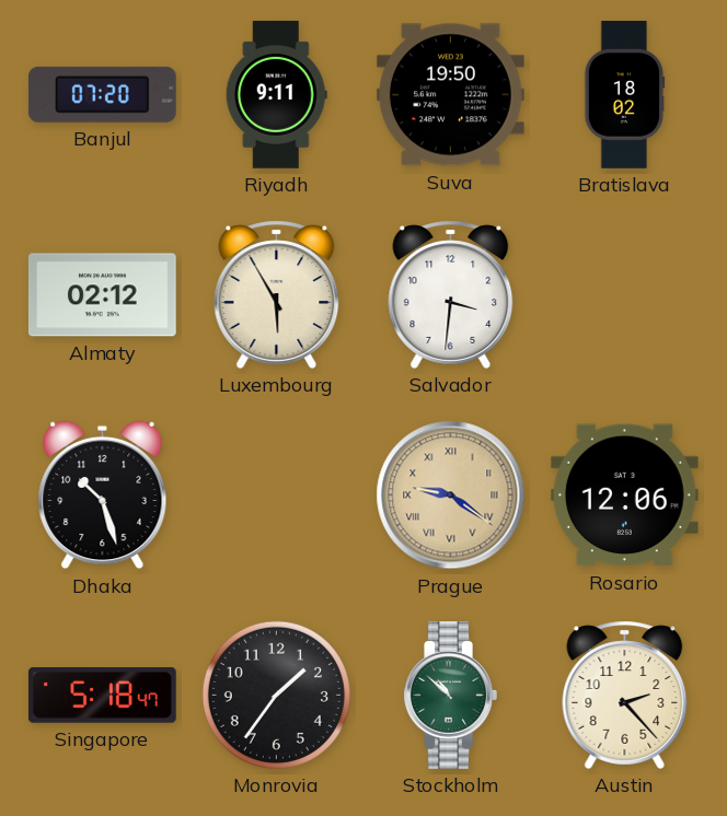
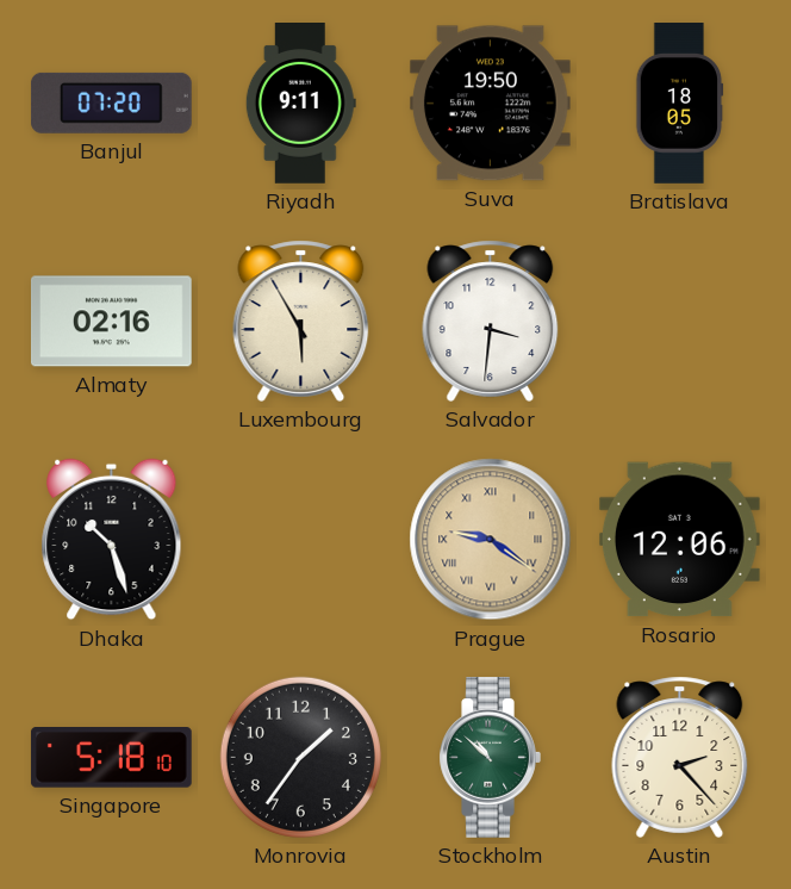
Bratislava: 18:02 -> 18:05 (680, 104)
Almaty: 02:12 -> 02:16 (111, 322)
Singapore: 5:18:47 -> 5:18:10 (111, 758)
